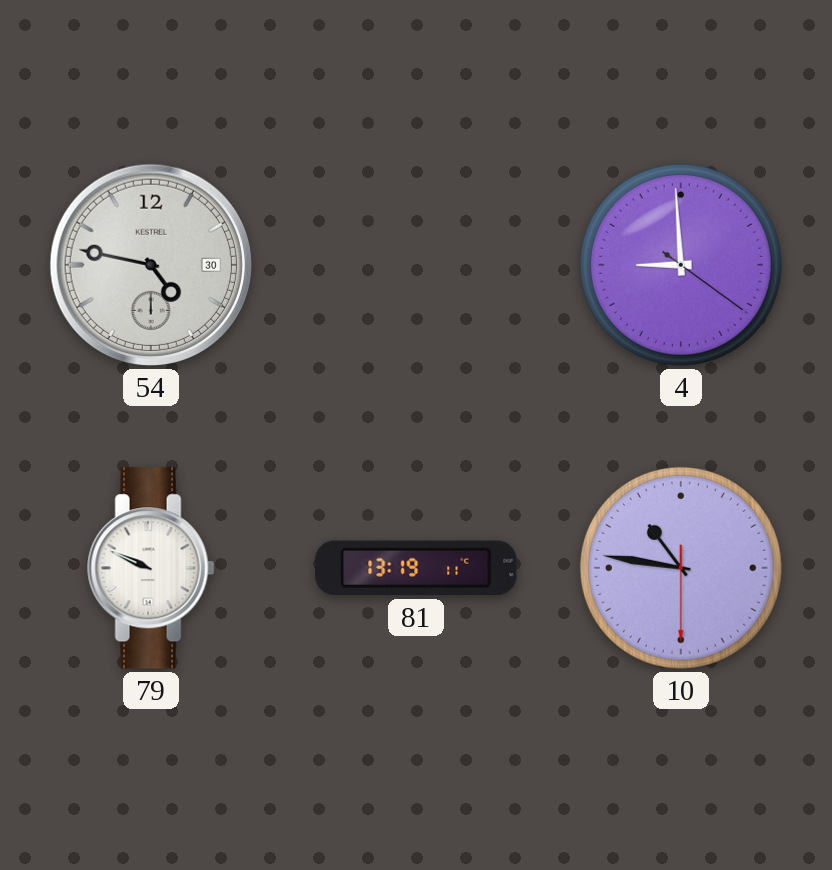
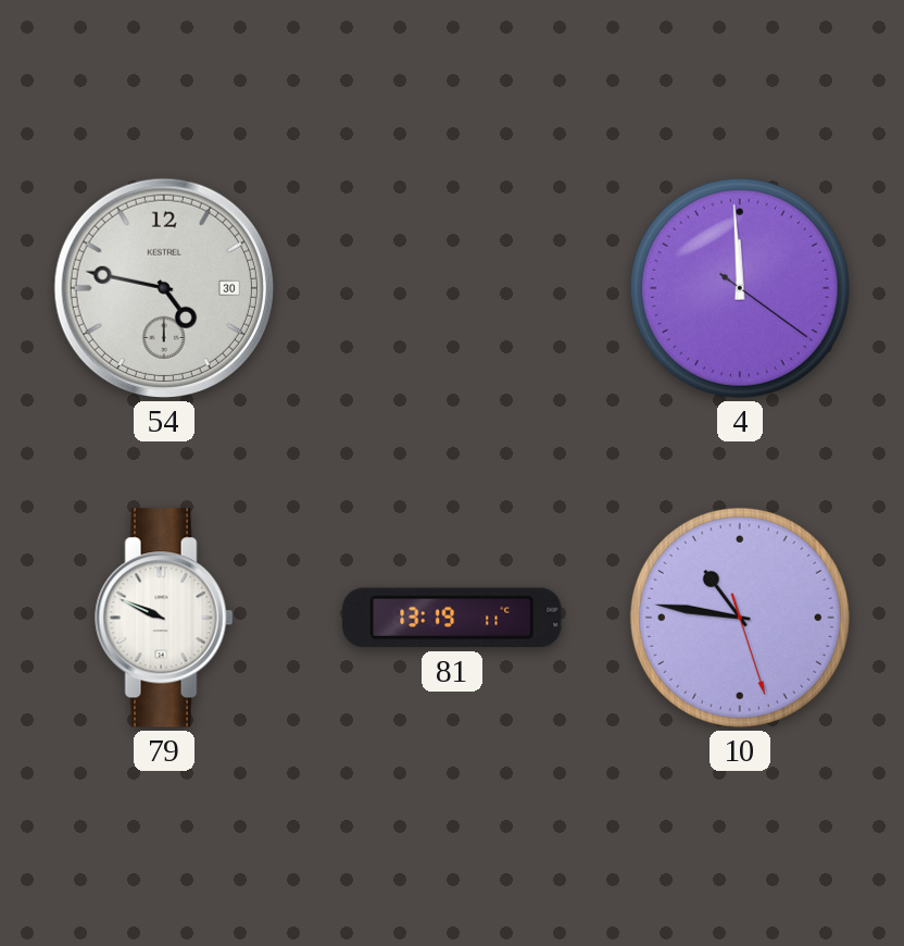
4: 8:59 -> 11:59 (740, 288)
10: 10:46:30 -> 10:46:27 (740, 618)
